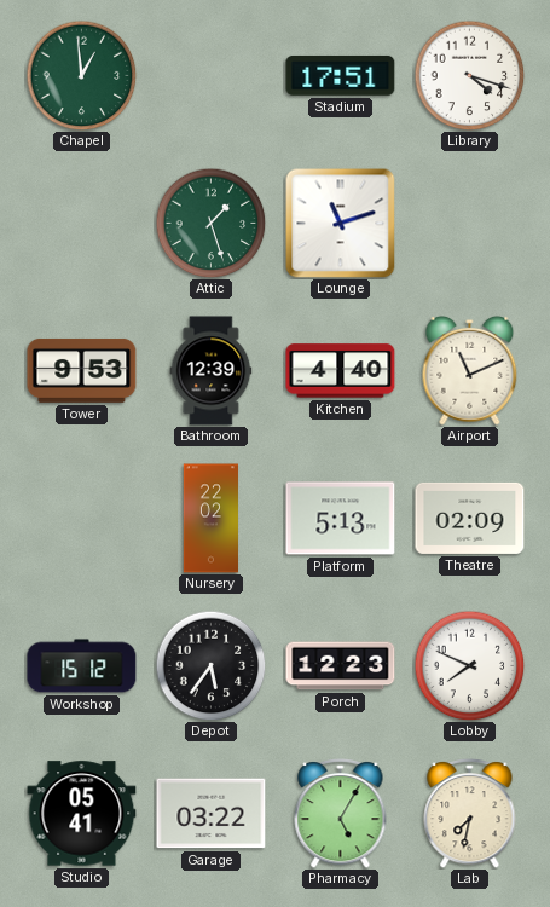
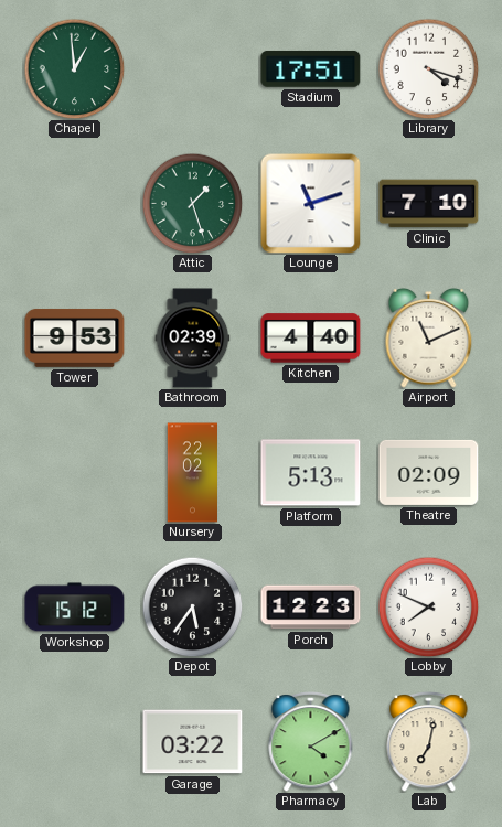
Clinic: none -> 7:10 (429, 204)
Bathroom: 12:39 -> 02:39 (193, 339)
Studio: 05:41 -> none (82, 814)
Pharmacy: 5:05 -> 4:10 (311, 741)
Lab: 7:32 -> 7:02 (429, 741)
